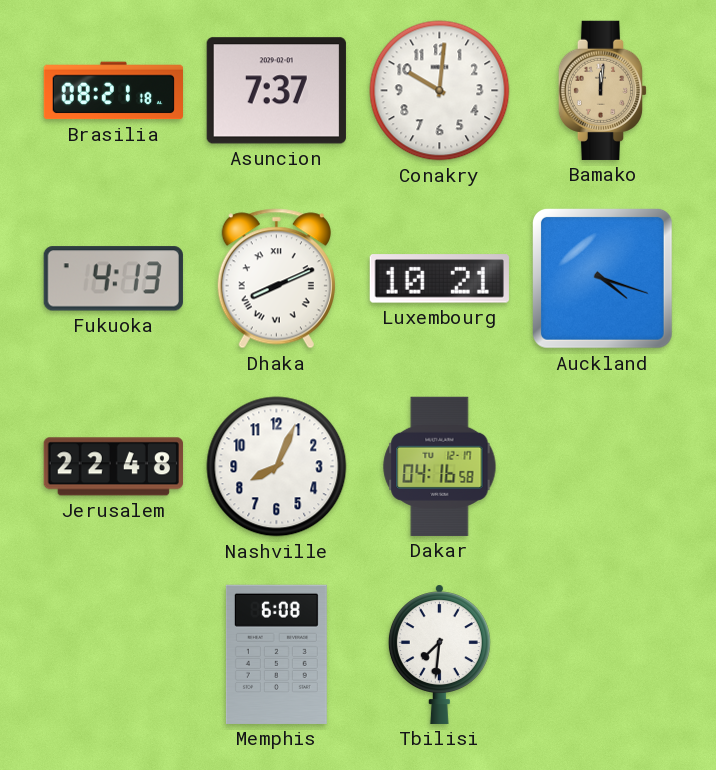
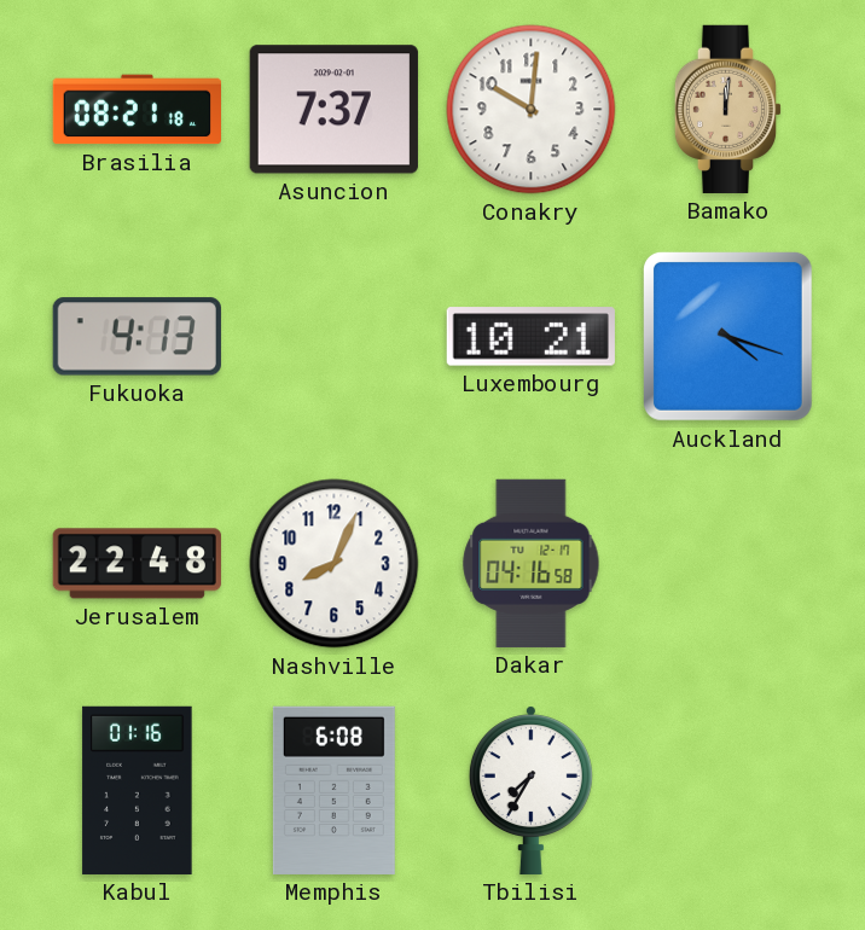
Dhaka: 8:11 -> none (276, 279)
Kabul: none -> 01:16 (138, 790)
Tbilisi: 7:31 -> 7:35 (530, 790)
